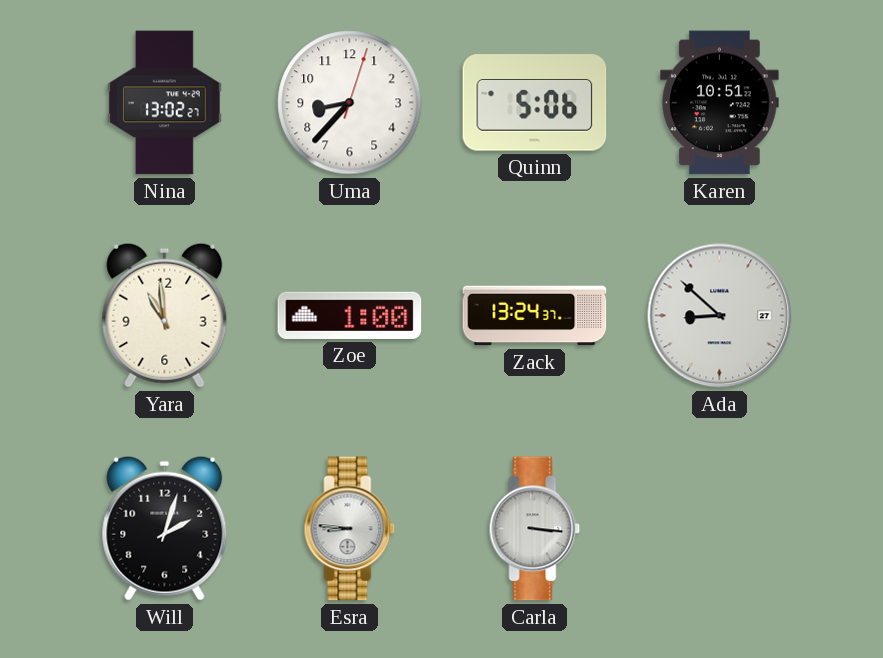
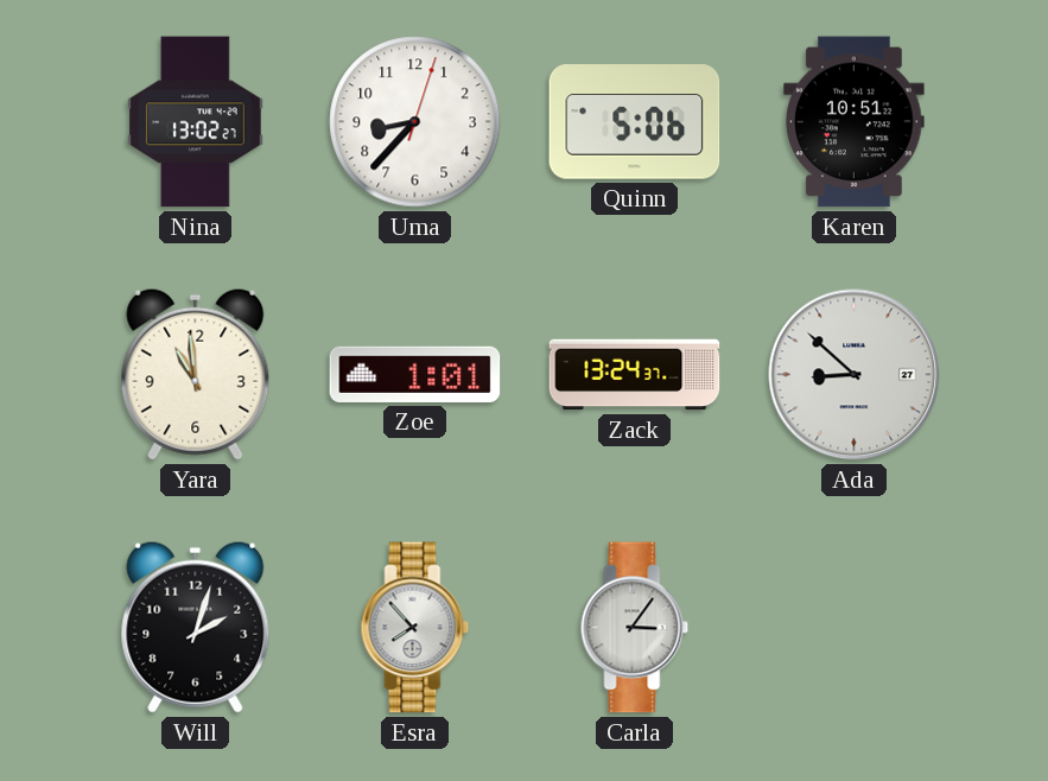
Zoe: 1:00 -> 1:01 (415, 374)
Esra: 8:46 -> 7:53 (415, 628)
Carla: 3:16 -> 3:06 (635, 628)
